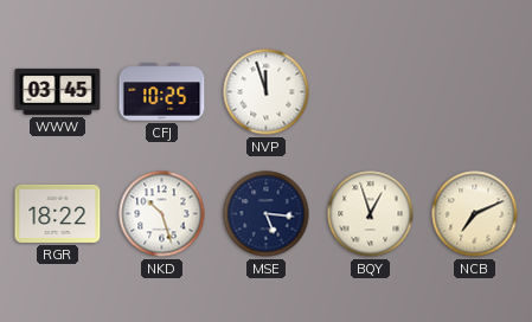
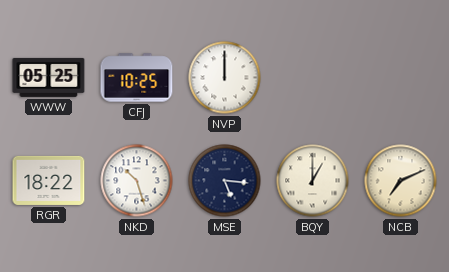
WWW: 03:45 -> 05:25 (49, 77)
NVP: 11:57 -> 12:00 (225, 78)
BQY: 12:57 -> 1:00 (313, 181)
